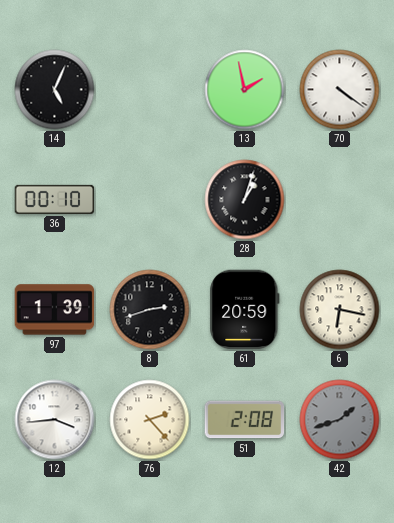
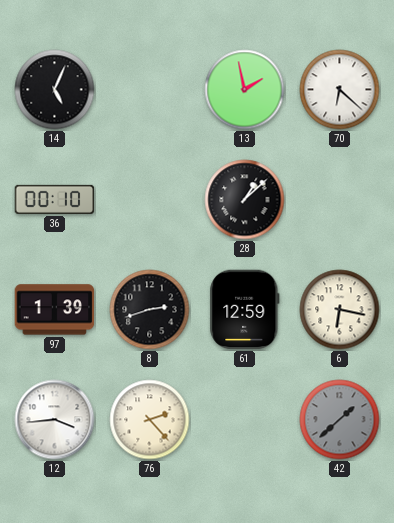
70: 4:21 -> 6:22 (340, 90)
28: 1:03 -> 1:08 (245, 200)
61: 20:59 -> 12:59 (245, 310)
51: 2:08 -> none (245, 420)
42: 1:42 -> 1:38 (340, 420)
